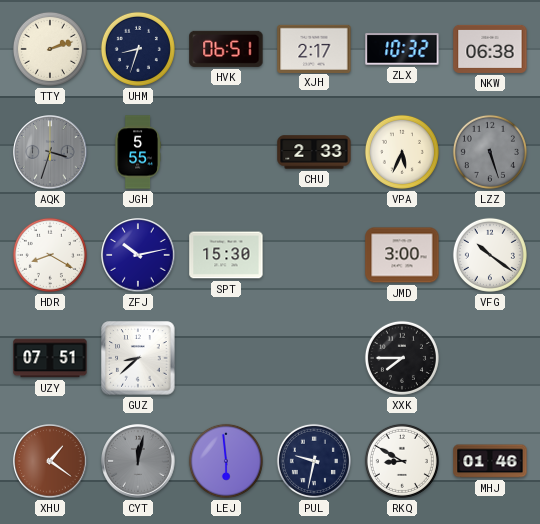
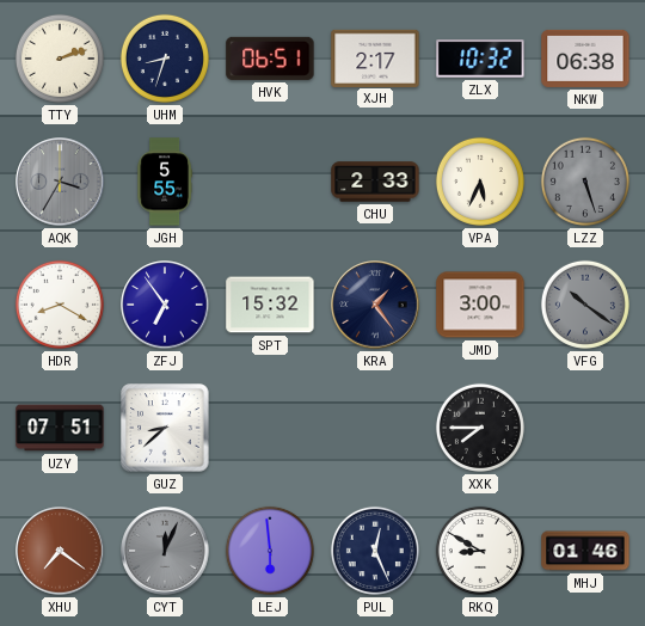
AQK: 3:33 -> 3:35 (60, 182)
ZFJ: 10:13 -> 6:54 (165, 305)
SPT: 15:30 -> 15:32 (270, 305)
KRA: none -> 1:24 (375, 305)
VFG dial: white -> grey (585, 305)
XHU: 1:21 -> 7:21 (60, 551)
CYT: 12:02 -> 12:04 (165, 551)
PUL: 9:32 -> 12:26 (375, 551)
